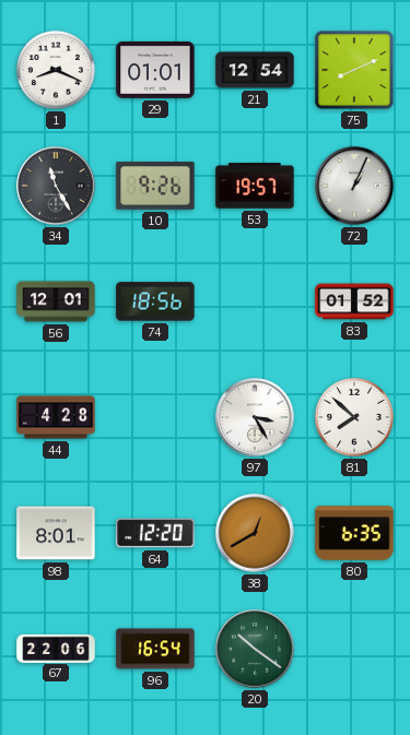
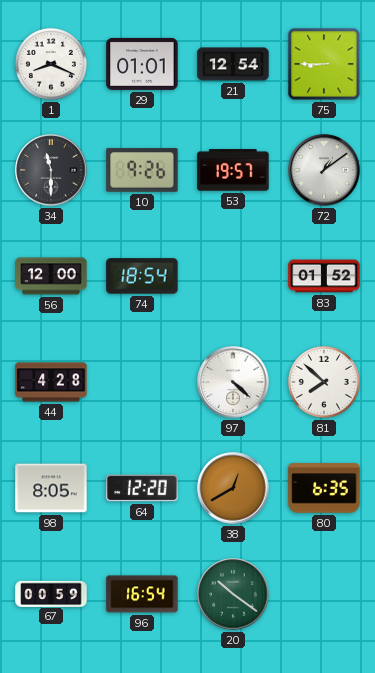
75: 8:11 -> 8:45 (324, 64)
34: 11:25 -> 11:30 (51, 170)
72: 1:04 -> 1:09 (324, 170)
56: 12:01 -> 12:00 (51, 276)
74: 18:56 -> 18:54 (142, 276)
97: 3:25 -> 4:22 (233, 382)
98: 8:01 -> 8:05 (51, 488)
67: 22:06 -> 00:59 (51, 593)
